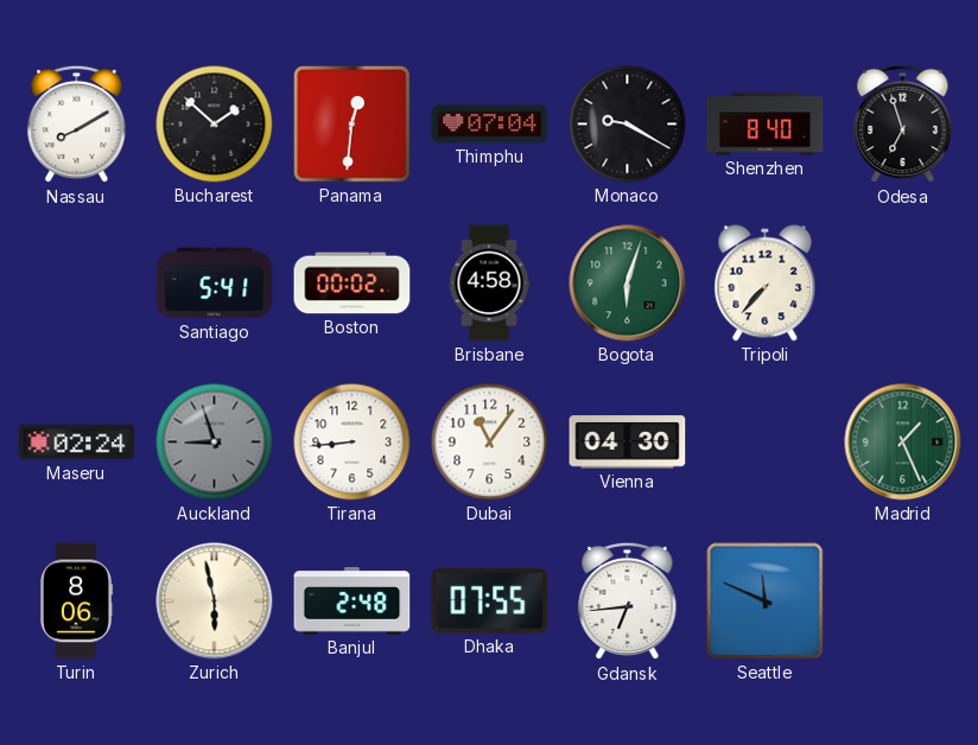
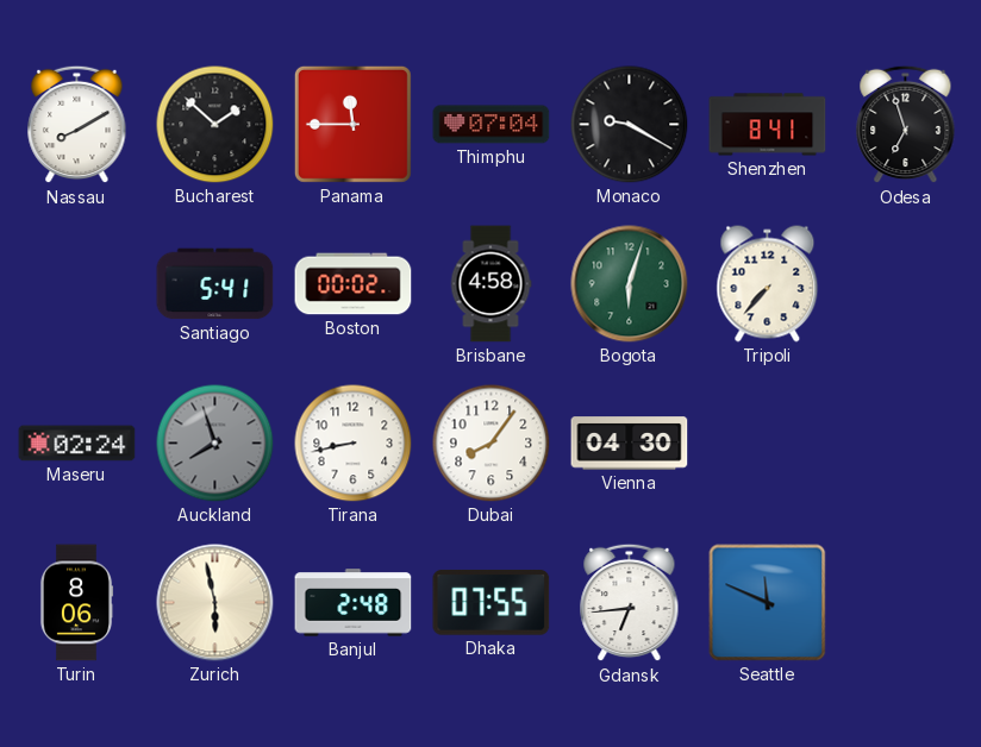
Panama: 12:31 -> 11:45 (352, 124)
Shenzhen: 8:40 -> 8:41 (768, 125)
Auckland: 8:57 -> 7:57 (215, 444)
Tirana: 8:44 -> 8:43 (354, 444)
Dubai: 11:06 -> 8:06 (492, 444)
Madrid: 1:26 -> none (903, 442)
